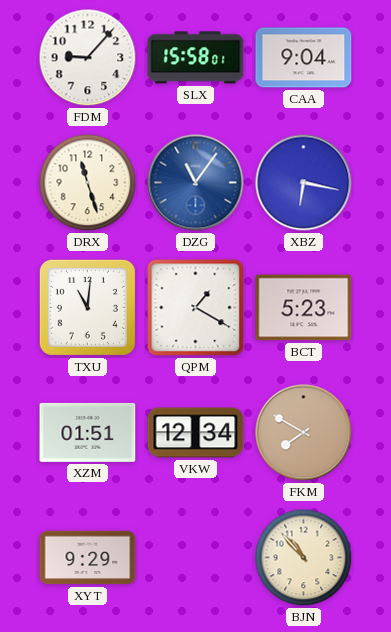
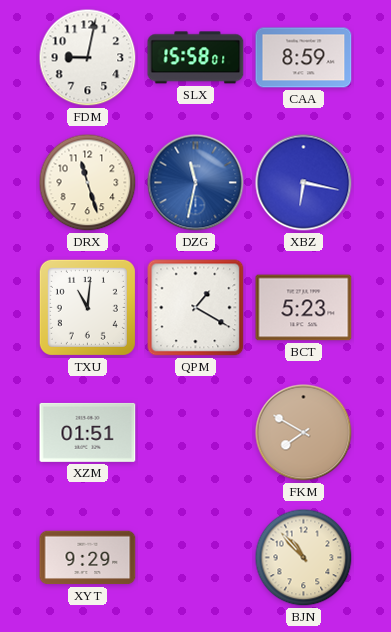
FDM: 9:07 -> 9:02 (88, 58)
CAA: 9:04 -> 8:59 (304, 58)
DZG: 11:06 -> 11:32 (196, 183)
VKW: 12:34 -> none (196, 433)
